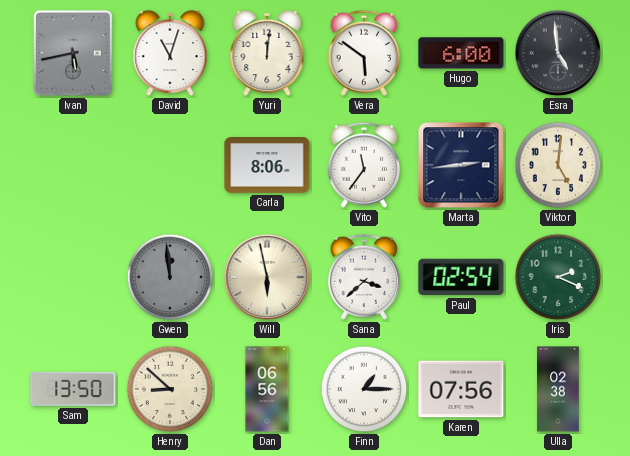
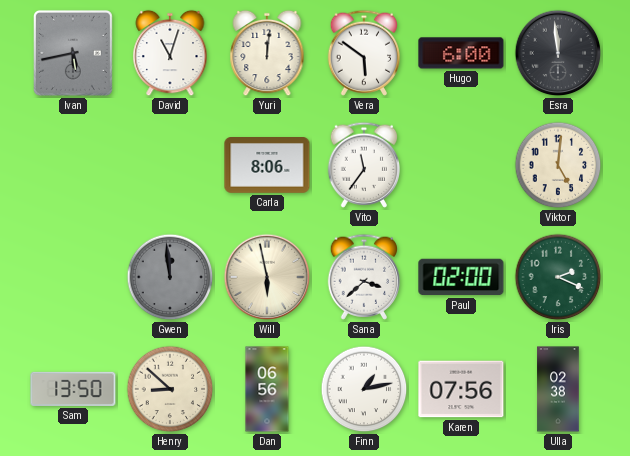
Esra: 4:59 -> 11:59 (558, 53)
Marta: 2:44 -> none (461, 165)
Paul: 02:54 -> 02:00 (461, 277)
Finn: 1:15 -> 1:13 (364, 389)
